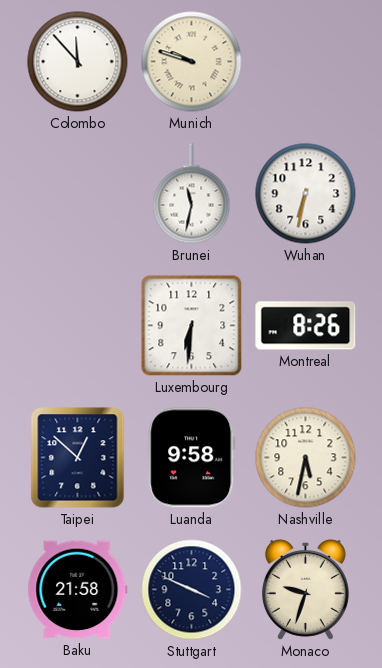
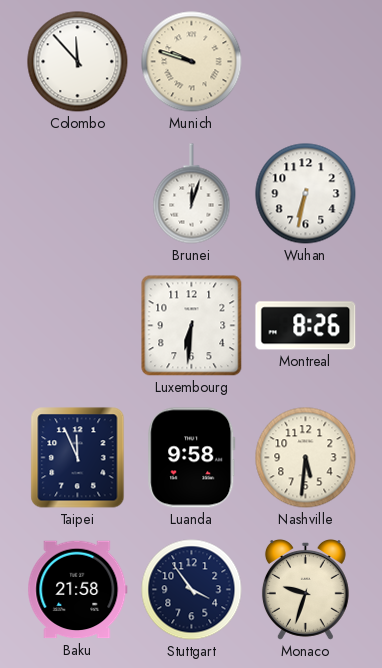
Brunei: 11:32 -> 12:03 (192, 194)
Taipei: 12:52 -> 11:56 (78, 458)
Nashville: 5:32 -> 5:31 (306, 458)
Stuttgart: 3:49 -> 3:54 (192, 590)
